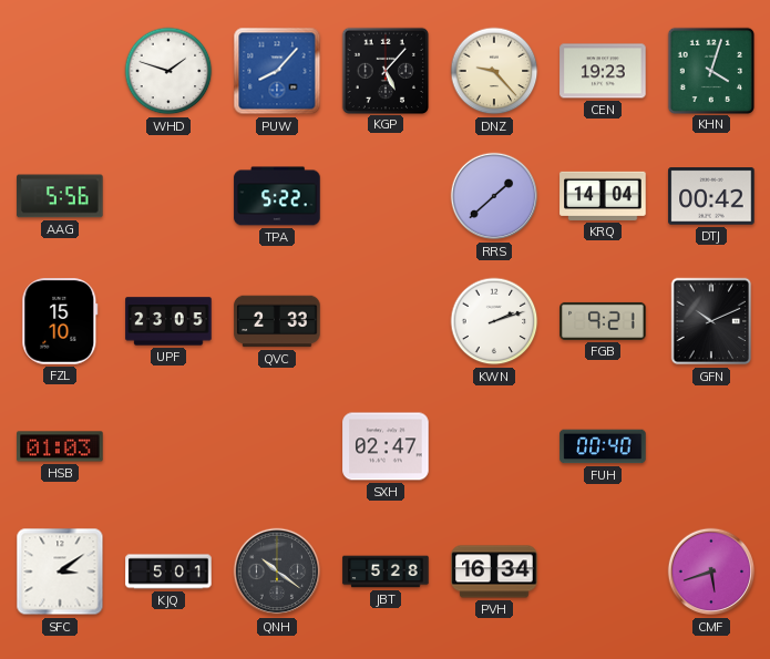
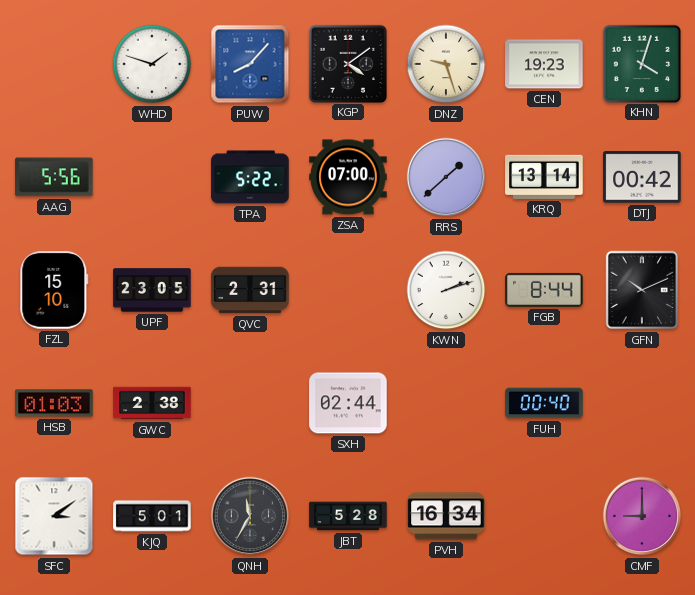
KGP: 5:07 -> 4:09 (347, 63)
DNZ: 9:23 -> 9:27 (446, 64)
ZSA: none -> 07:00 (348, 177)
KRQ: 14:04 -> 13:14 (544, 177)
QVC: 2:33 -> 2:31 (250, 290)
FGB: 9:21 -> 8:44 (544, 290)
GWC: none -> 2:38 (152, 403)
SXH: 02:47 -> 02:44 (348, 403)
QNH: 10:21 -> 11:35 (250, 516)
CMF: 5:42 -> 9:00 (642, 516)
